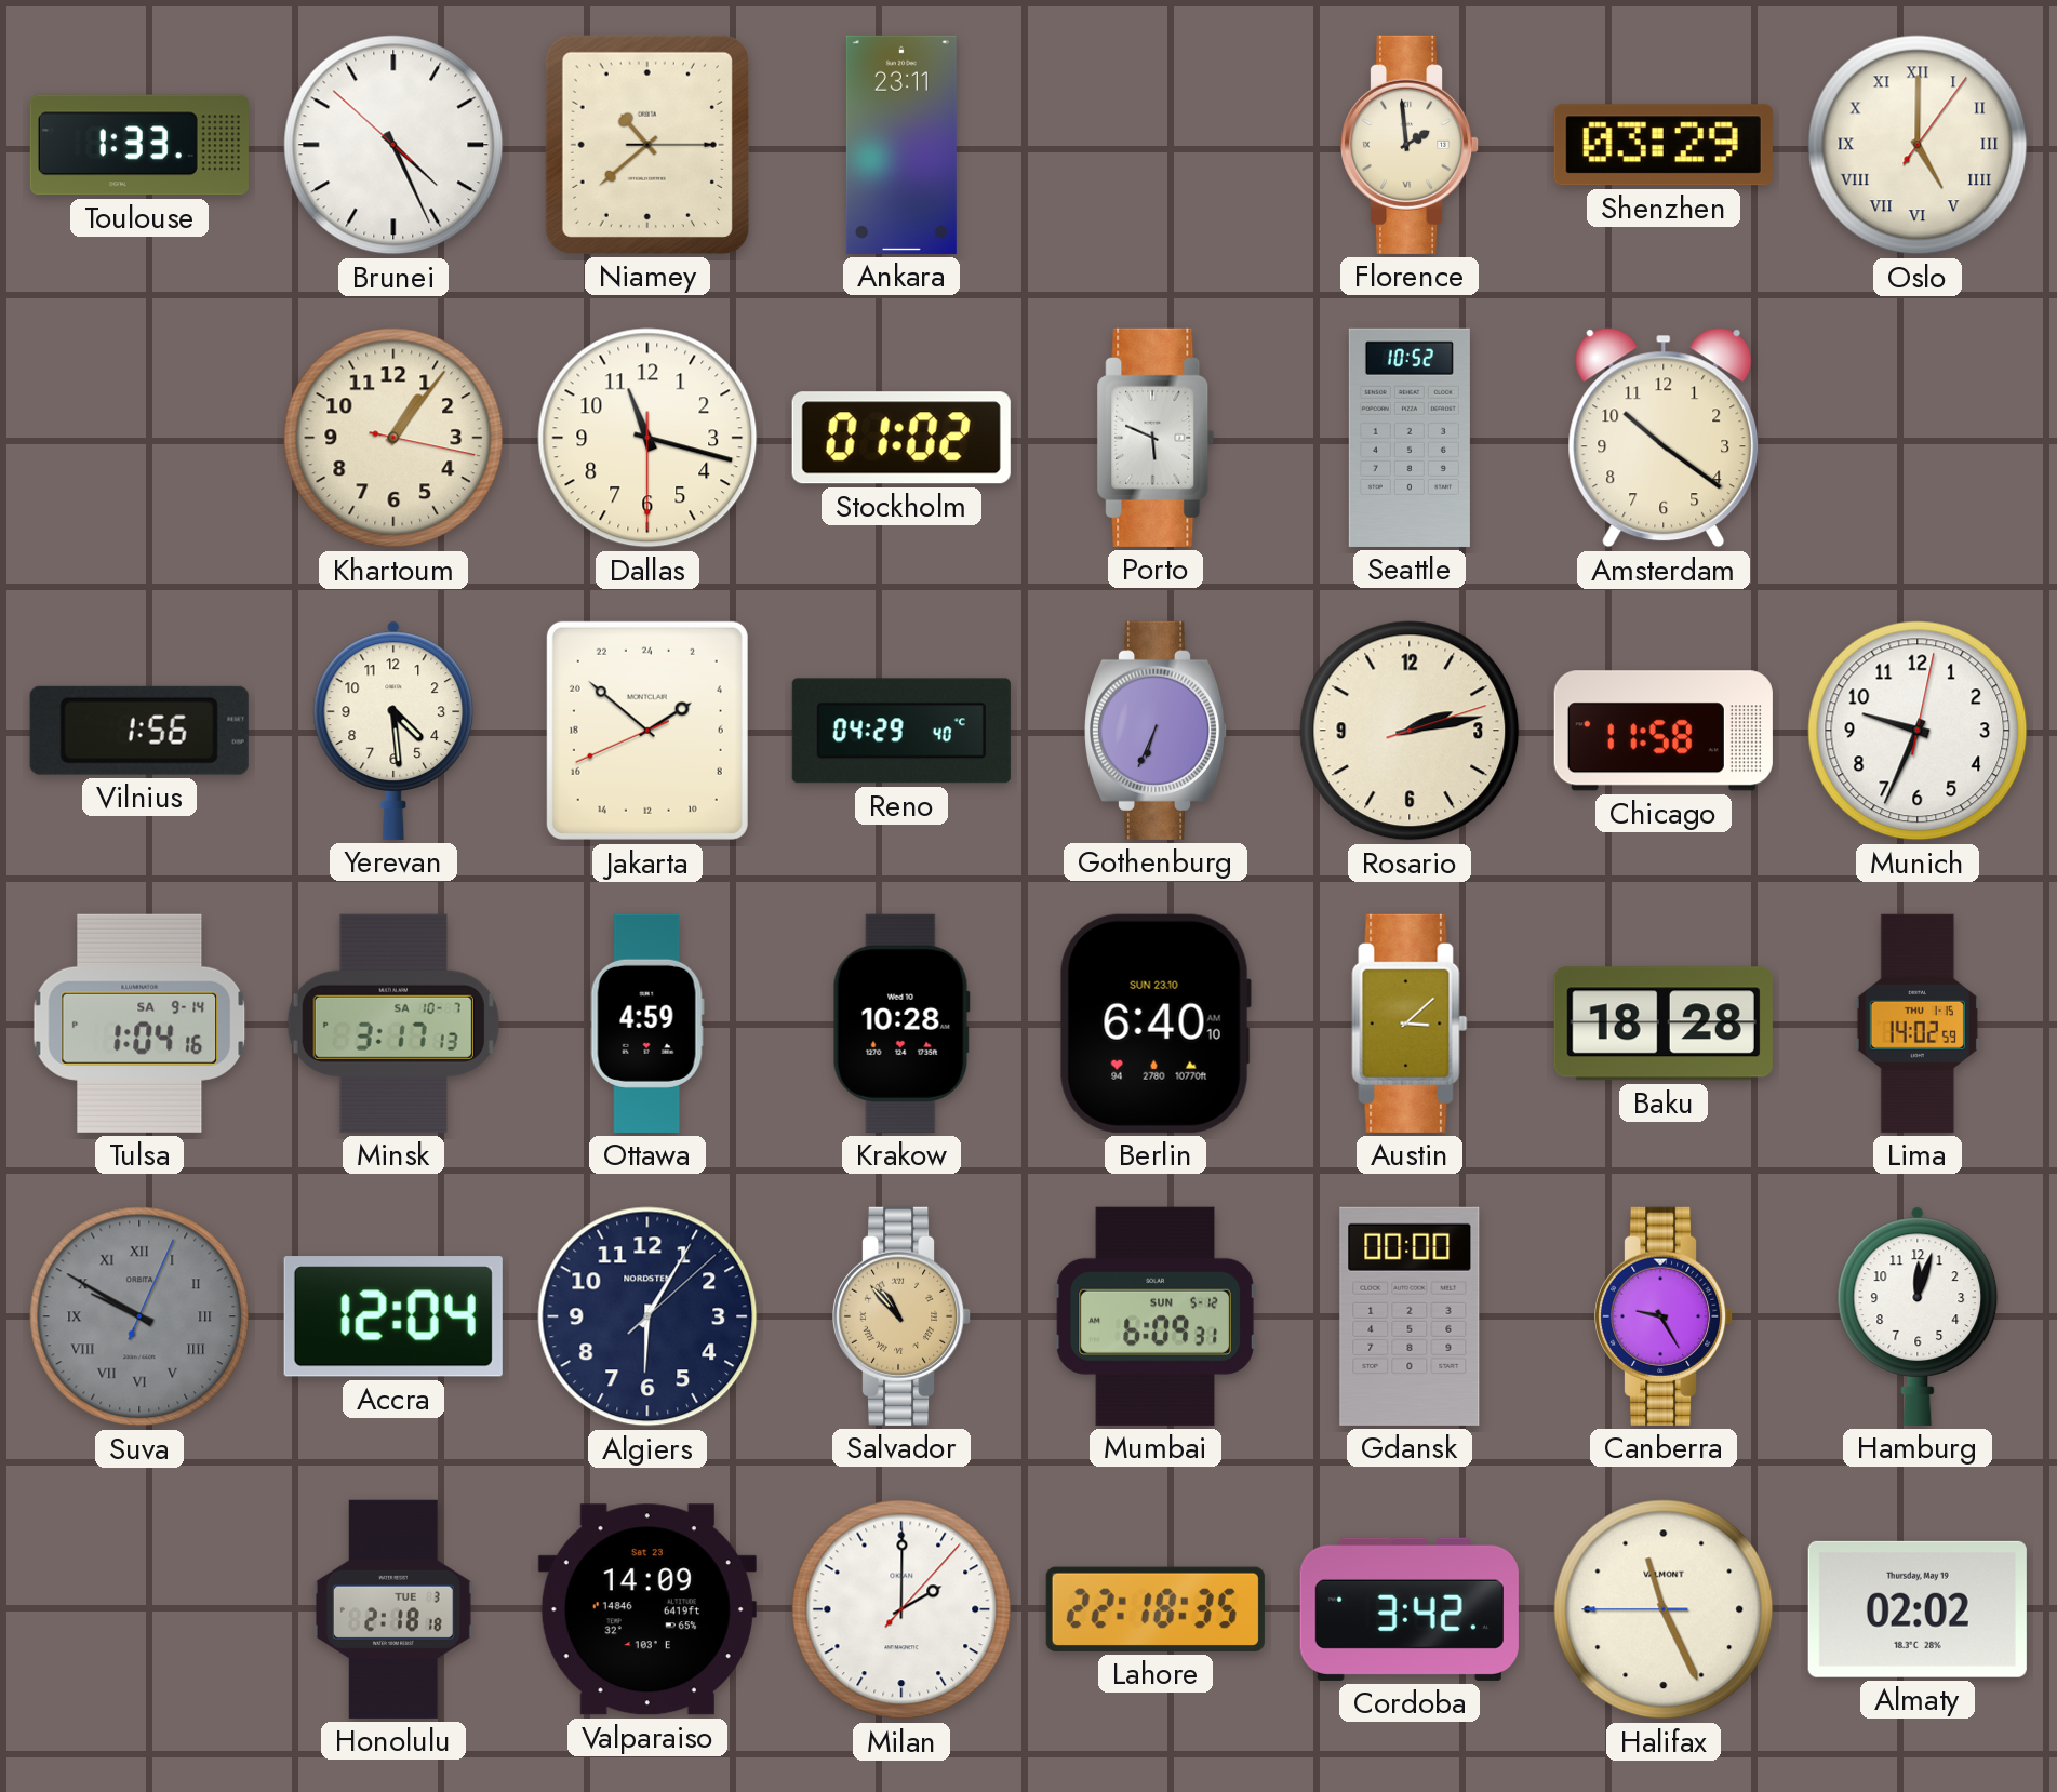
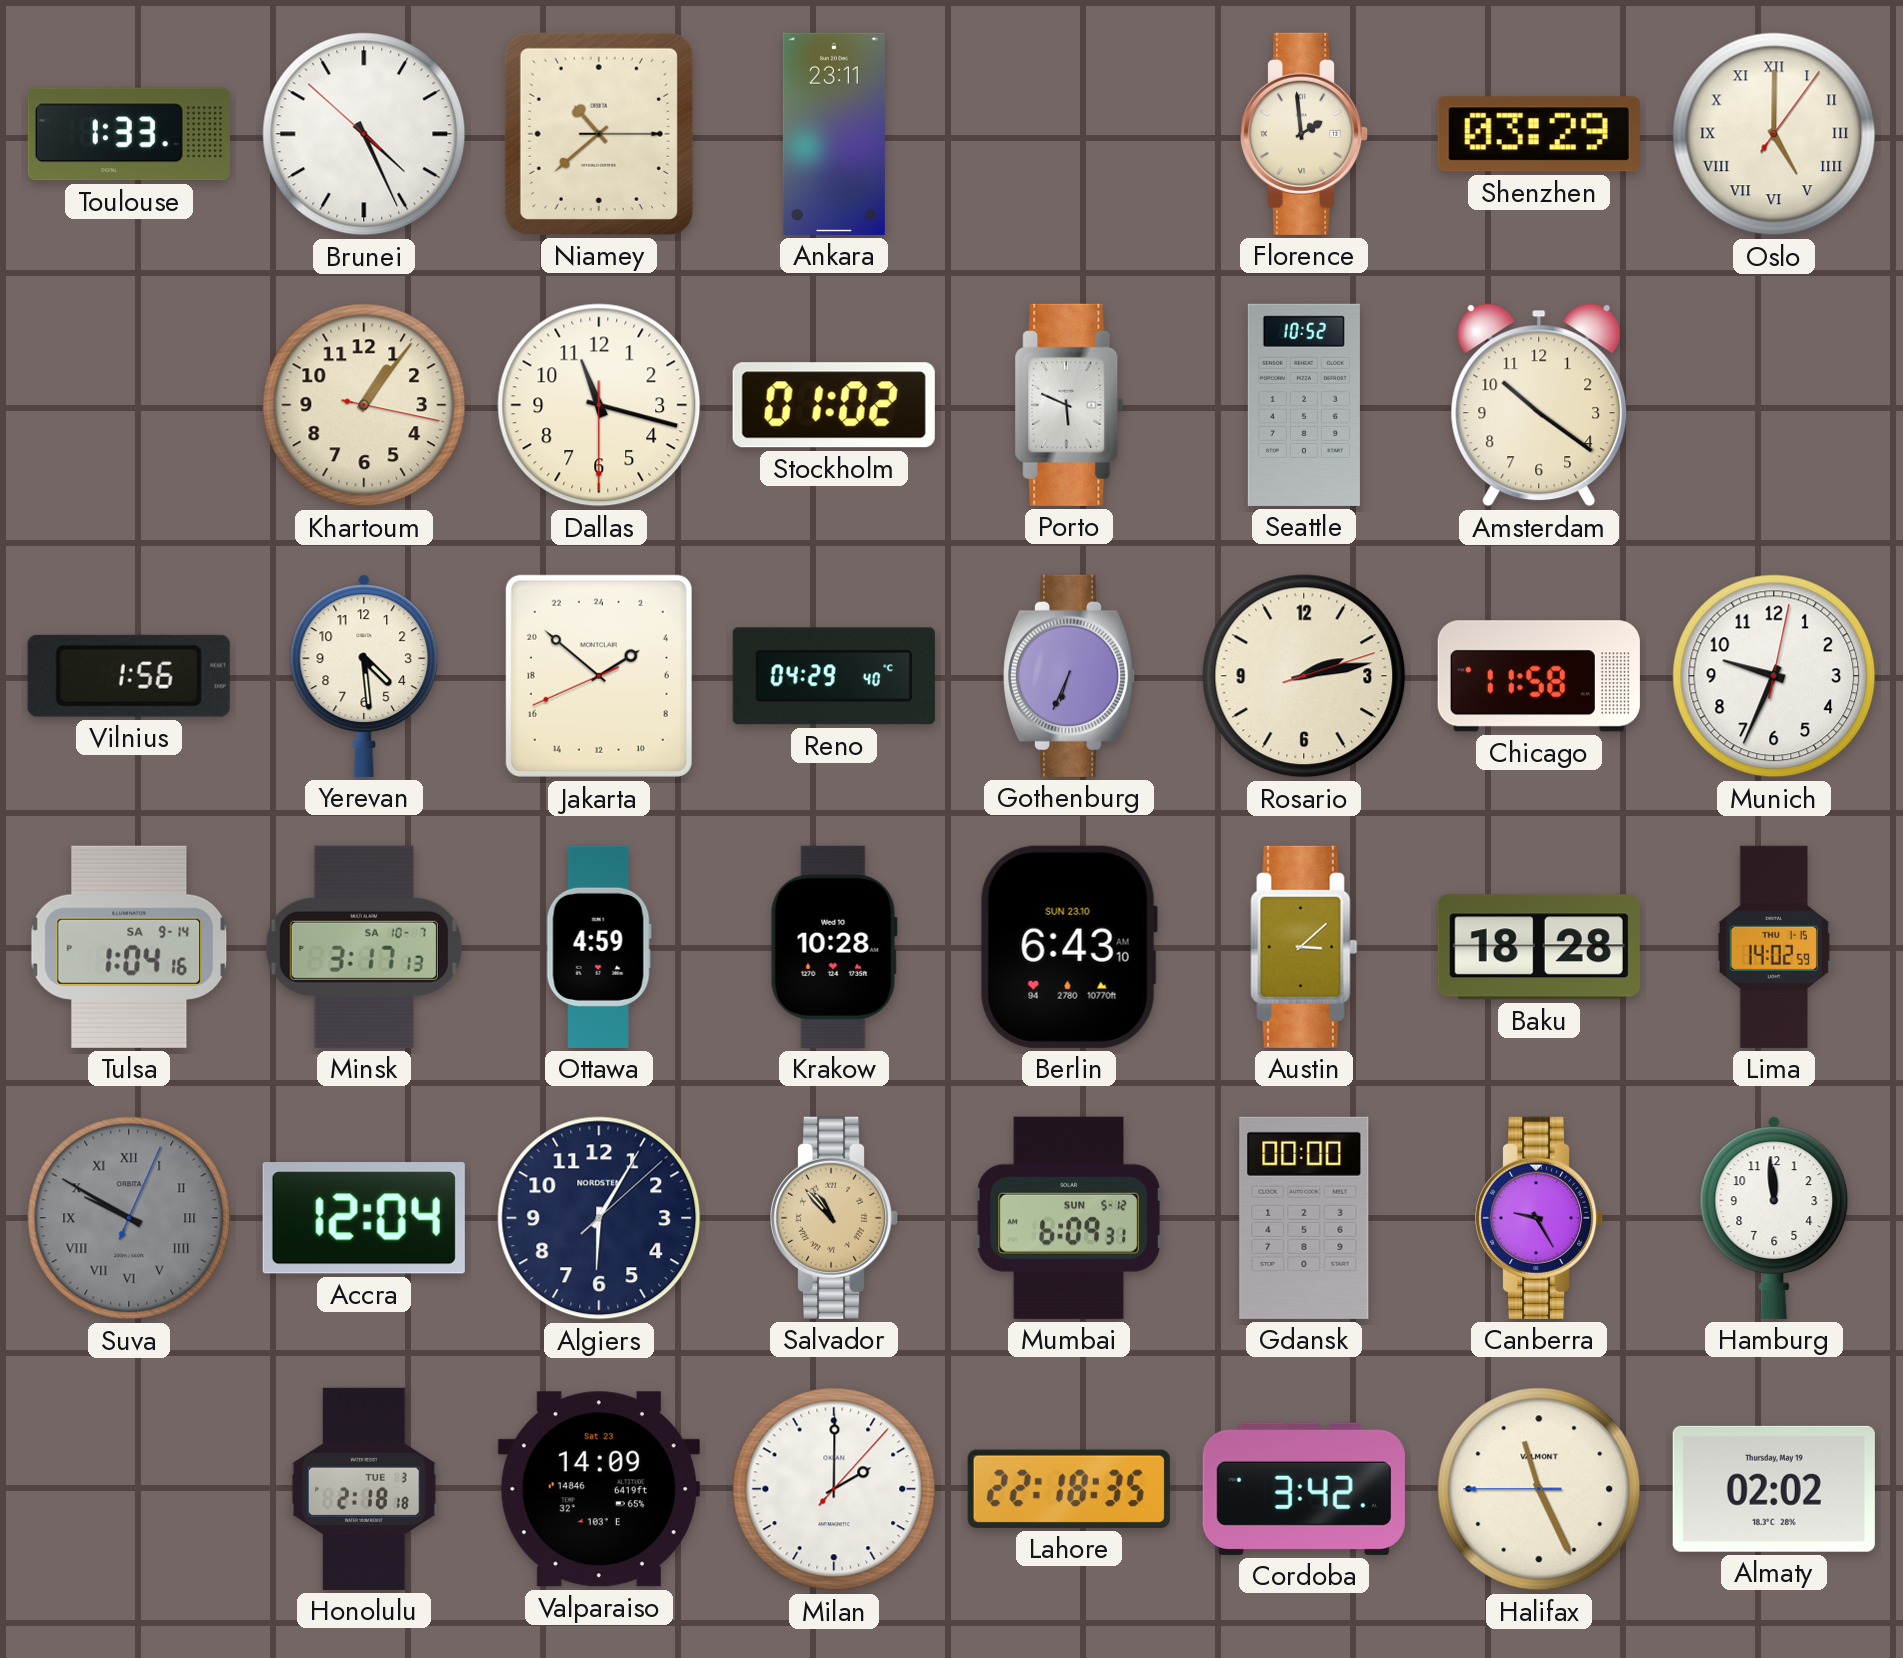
Berlin: 6:40 -> 6:43 (1069, 947)
Hamburg: 12:03 -> 11:59 (1774, 1218)
